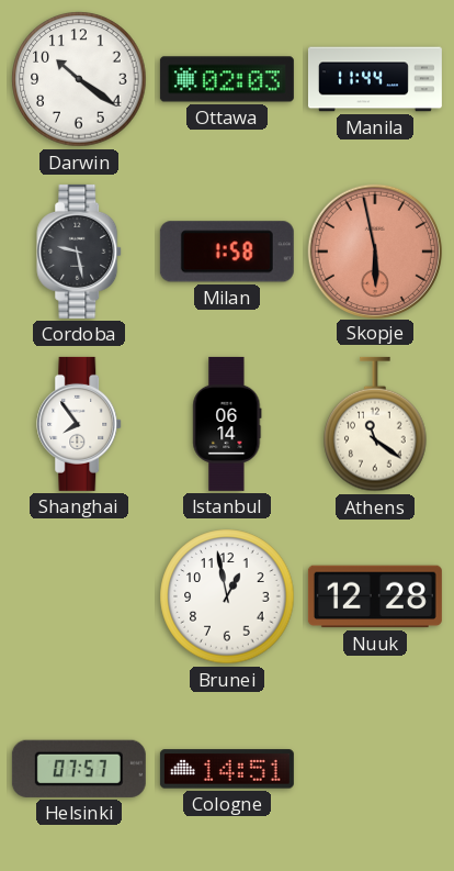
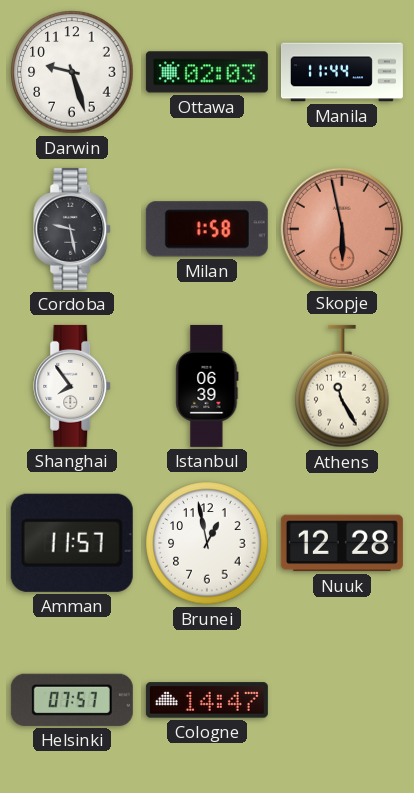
Darwin: 10:21 -> 9:27 (72, 72)
Istanbul: 06:14 -> 06:39 (207, 386)
Athens: 11:21 -> 11:25 (342, 386)
Amman: none -> 11:57 (72, 543)
Cologne: 14:51 -> 14:47 (207, 700)
